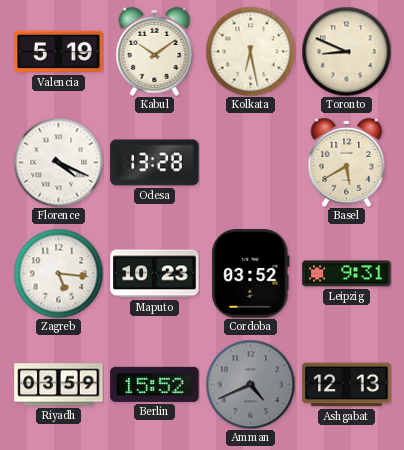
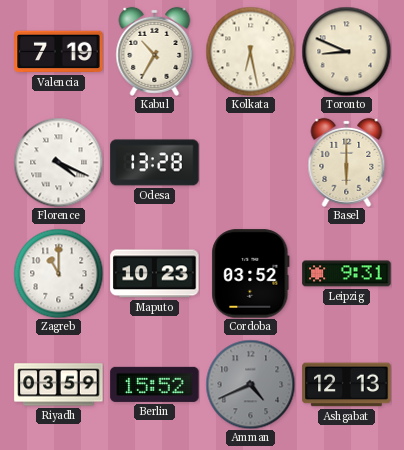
Valencia: 5:19 -> 7:19 (59, 52)
Kabul: 10:09 -> 10:35 (155, 51)
Basel: 5:40 -> 6:00 (347, 162)
Zagreb: 5:16 -> 11:00 (58, 273)
